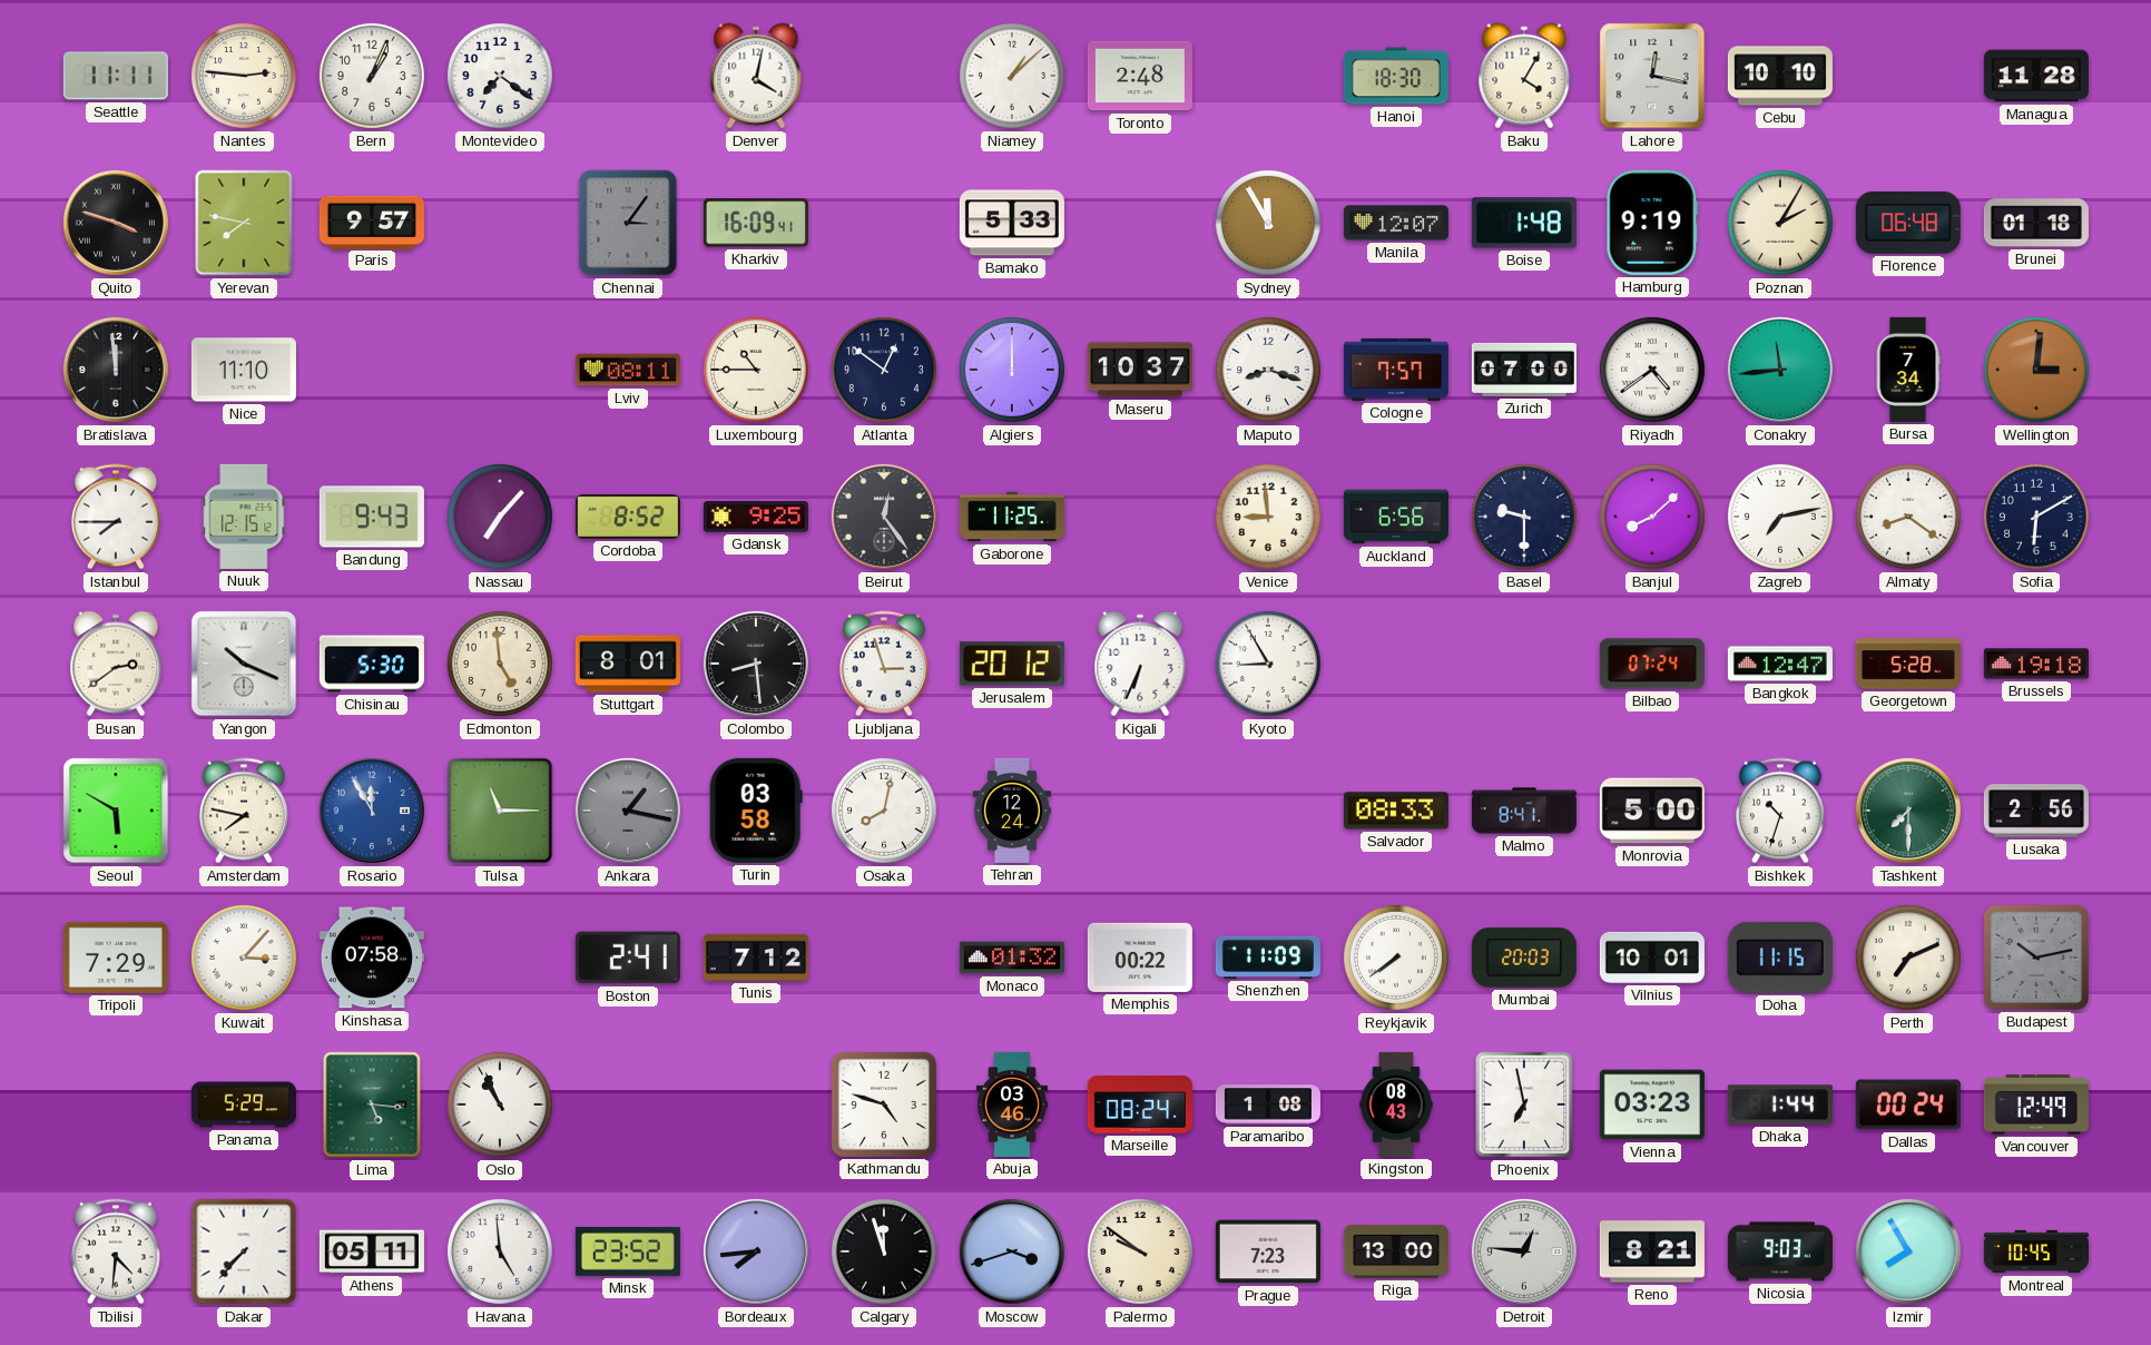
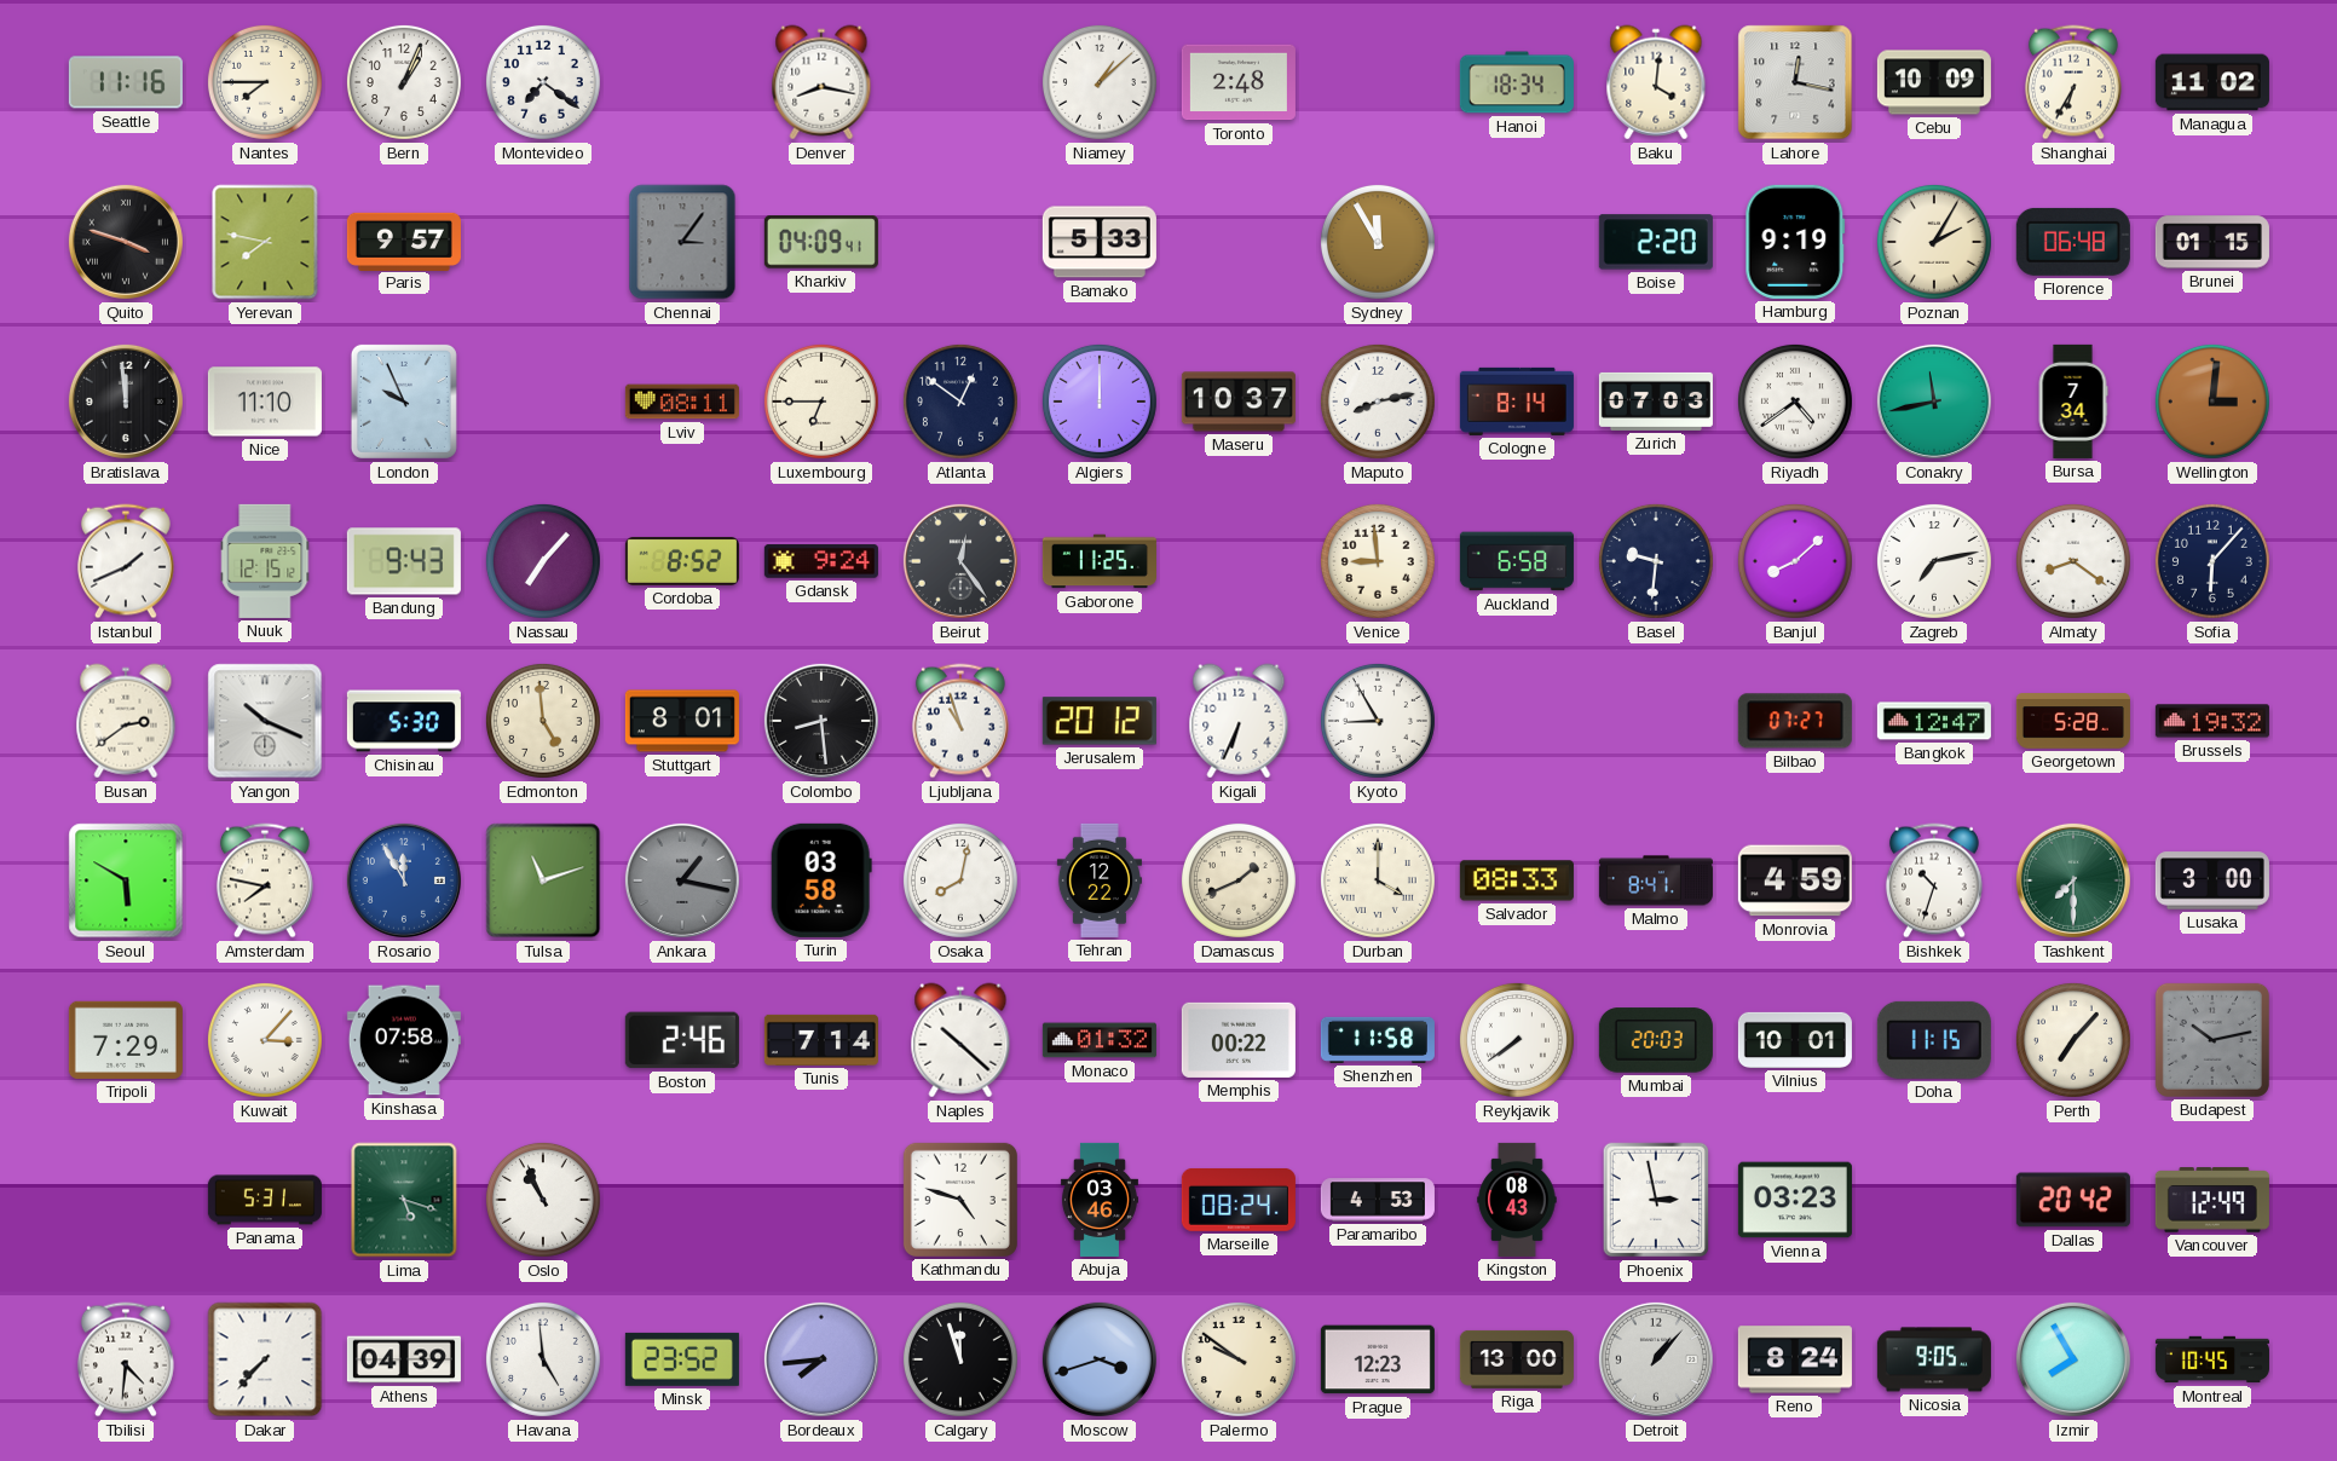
Seattle: 11:11 -> 11:16 (126, 82)
Nantes: 2:46 -> 7:45 (265, 82)
Denver: 4:02 -> 8:17 (821, 82)
Hanoi: 18:30 -> 18:34 (1517, 82)
Baku: 4:05 -> 4:01 (1656, 82)
Cebu: 10:10 -> 10:09 (1934, 82)
Shanghai: none -> 6:35 (2073, 82)
Managua: 11:28 -> 11:02 (2212, 82)
Kharkiv: 16:09 -> 04:09 (821, 242)
Manila: 12:07 -> none (1396, 223)
Boise: 1:48 -> 2:20 (1656, 242)
Brunei: 01:18 -> 01:15 (2212, 242)
London: none -> 9:56 (404, 402)
Luxembourg: 10:45 -> 6:45 (821, 402)
Maputo: 8:18 -> 8:13 (1378, 402)
Cologne: 7:57 -> 8:14 (1517, 402)
Zurich: 07:00 -> 07:03 (1656, 402)
Conakry: 11:44 -> 11:43 (1934, 402)
Istanbul: 7:45 -> 1:41 (126, 561)
Gdansk: 9:25 -> 9:24 (821, 561)
Auckland: 6:56 -> 6:58 (1517, 561)
Basel: 9:30 -> 9:31 (1656, 561)
Sofia: 6:10 -> 6:07 (2212, 561)
Ljubljana: 2:57 -> 10:57 (960, 721)
Bilbao: 07:24 -> 07:27 (1795, 721)
Brussels: 19:18 -> 19:32 (2212, 721)
Tulsa: 11:15 -> 11:12 (543, 880)
Tehran: 12:24 -> 12:22 (1100, 880)
Damascus: none -> 1:41 (1239, 880)
Durban: none -> 4:00 (1378, 880)
Monrovia: 5:00 -> 4:59 (1795, 880)
Lusaka: 2:56 -> 3:00 (2212, 880)
Boston: 2:41 -> 2:46 (682, 1040)
Tunis: 7:12 -> 7:14 (821, 1040)
Naples: none -> 10:22 (960, 1040)
Shenzhen: 11:09 -> 11:58 (1378, 1040)
Perth: 7:11 -> 7:07 (2073, 1040)
Panama: 5:29 -> 5:31 (265, 1200)
Lima: 5:16 -> 5:18 (404, 1200)
Paramaribo: 1:08 -> 4:53 (1378, 1200)
Phoenix: 6:58 -> 2:58 (1656, 1200)
Dhaka: 1:44 -> none (1780, 1105)
Dallas: 00:24 -> 20:42 (2073, 1200)
Athens: 05:11 -> 04:39 (404, 1359)
Prague: 7:23 -> 12:23 (1378, 1359)
Detroit: 12:46 -> 1:07 (1656, 1359)
Reno: 8:21 -> 8:24 (1795, 1359)
Nicosia: 9:03 -> 9:05 (1934, 1359)
